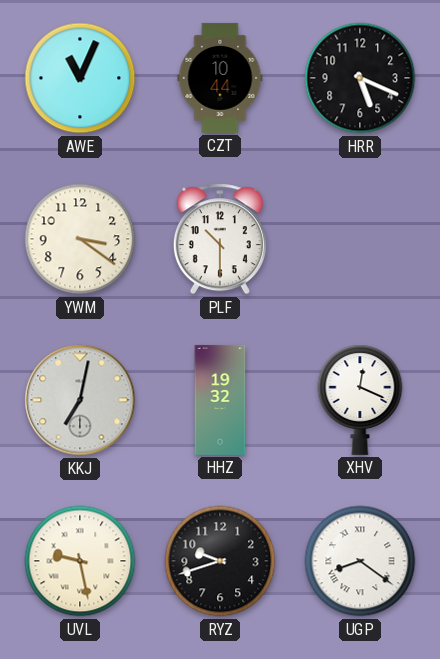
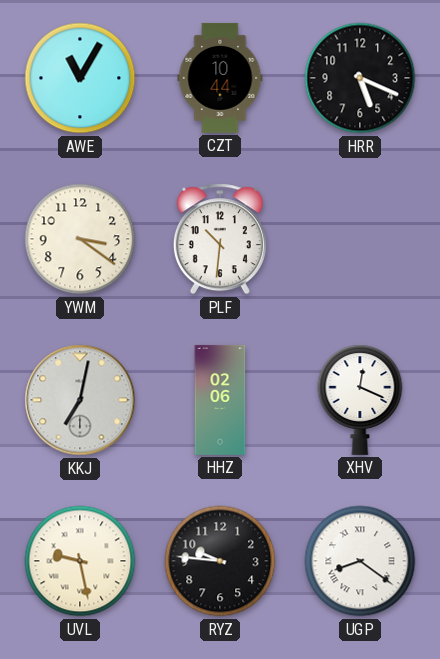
AWE: 11:04 -> 11:05 (80, 78)
PLF: 10:30 -> 10:31 (220, 239)
HHZ: 19:32 -> 02:06 (220, 400)
RYZ: 9:42 -> 9:46 (220, 561)
